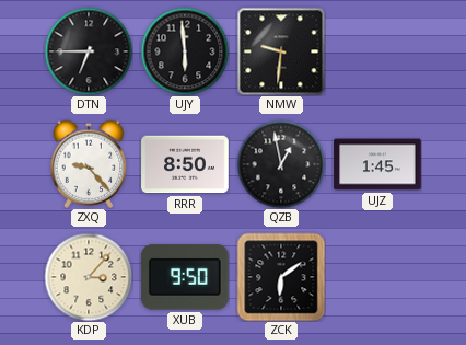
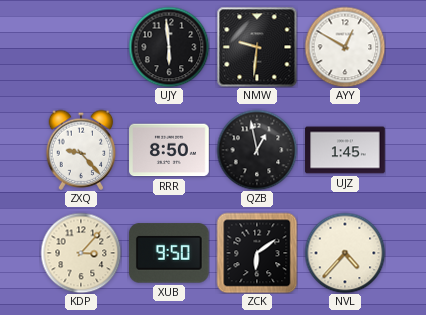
DTN: 6:45 -> none (89, 51)
AYY: none -> 12:50 (345, 47)
NVL: none -> 4:37 (345, 253)
